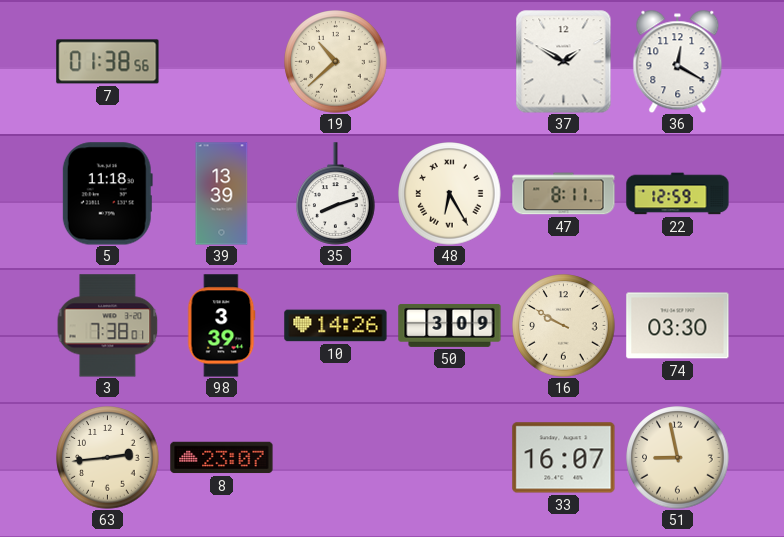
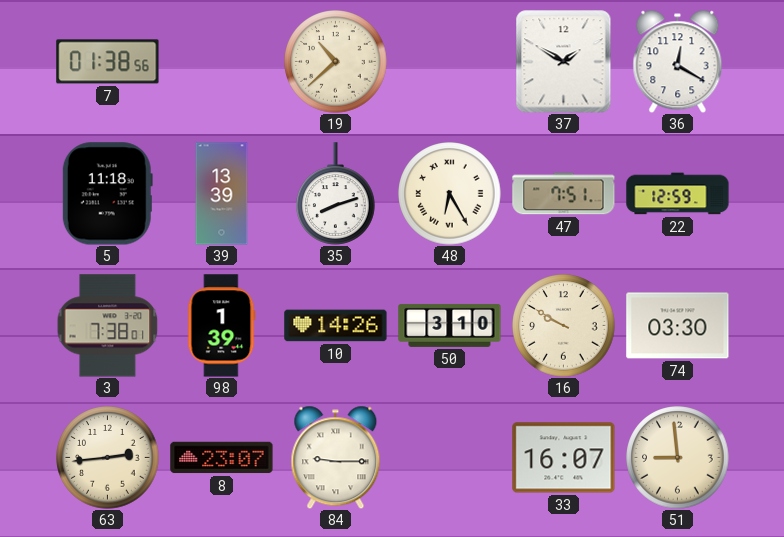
47: 8:11 -> 7:51 (564, 194)
98: 3:39 -> 1:39 (222, 326)
50: 3:09 -> 3:10 (450, 325)
84: none -> 9:15 (336, 457)
51: 8:58 -> 8:59 (678, 458)
